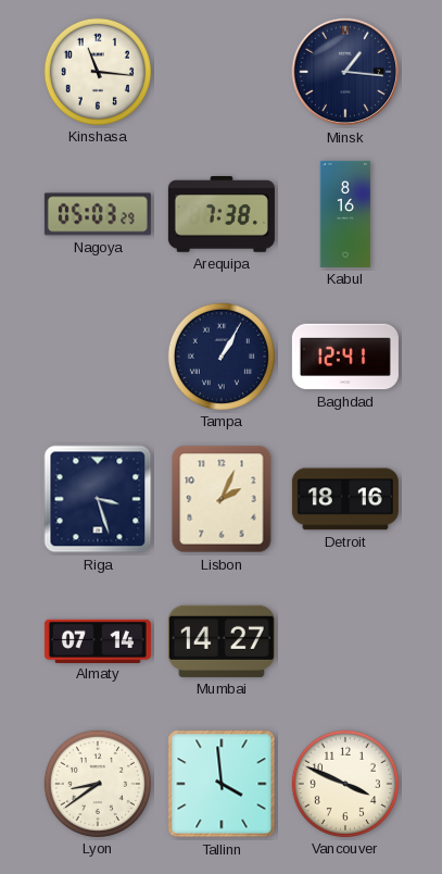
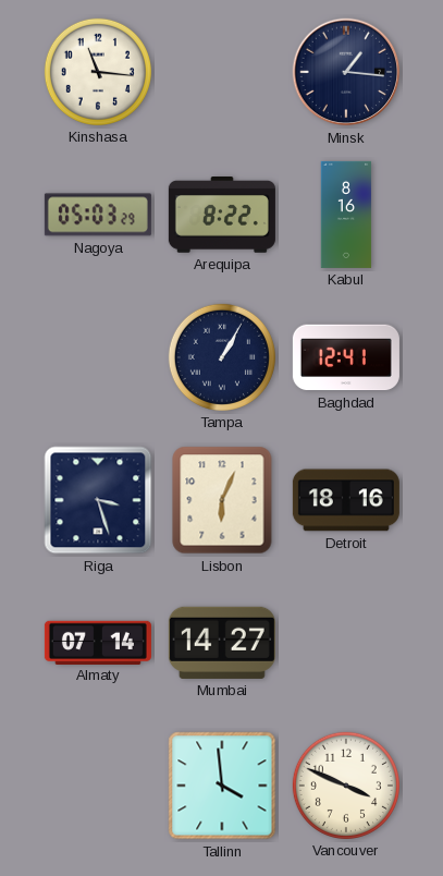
Arequipa: 7:38 -> 8:22 (222, 216)
Lisbon: 2:04 -> 6:04 (222, 500)
Lyon: 8:39 -> none (98, 784)
